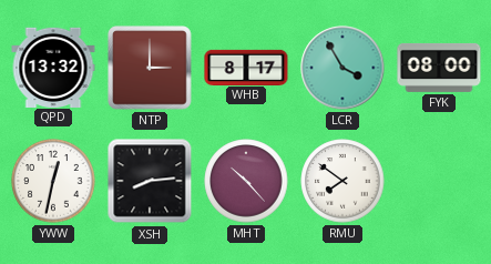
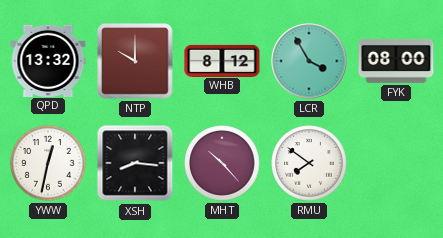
NTP: 3:00 -> 10:00 (135, 61)
WHB: 8:17 -> 8:12 (222, 60)
XSH: 8:14 -> 8:16 (135, 163)
